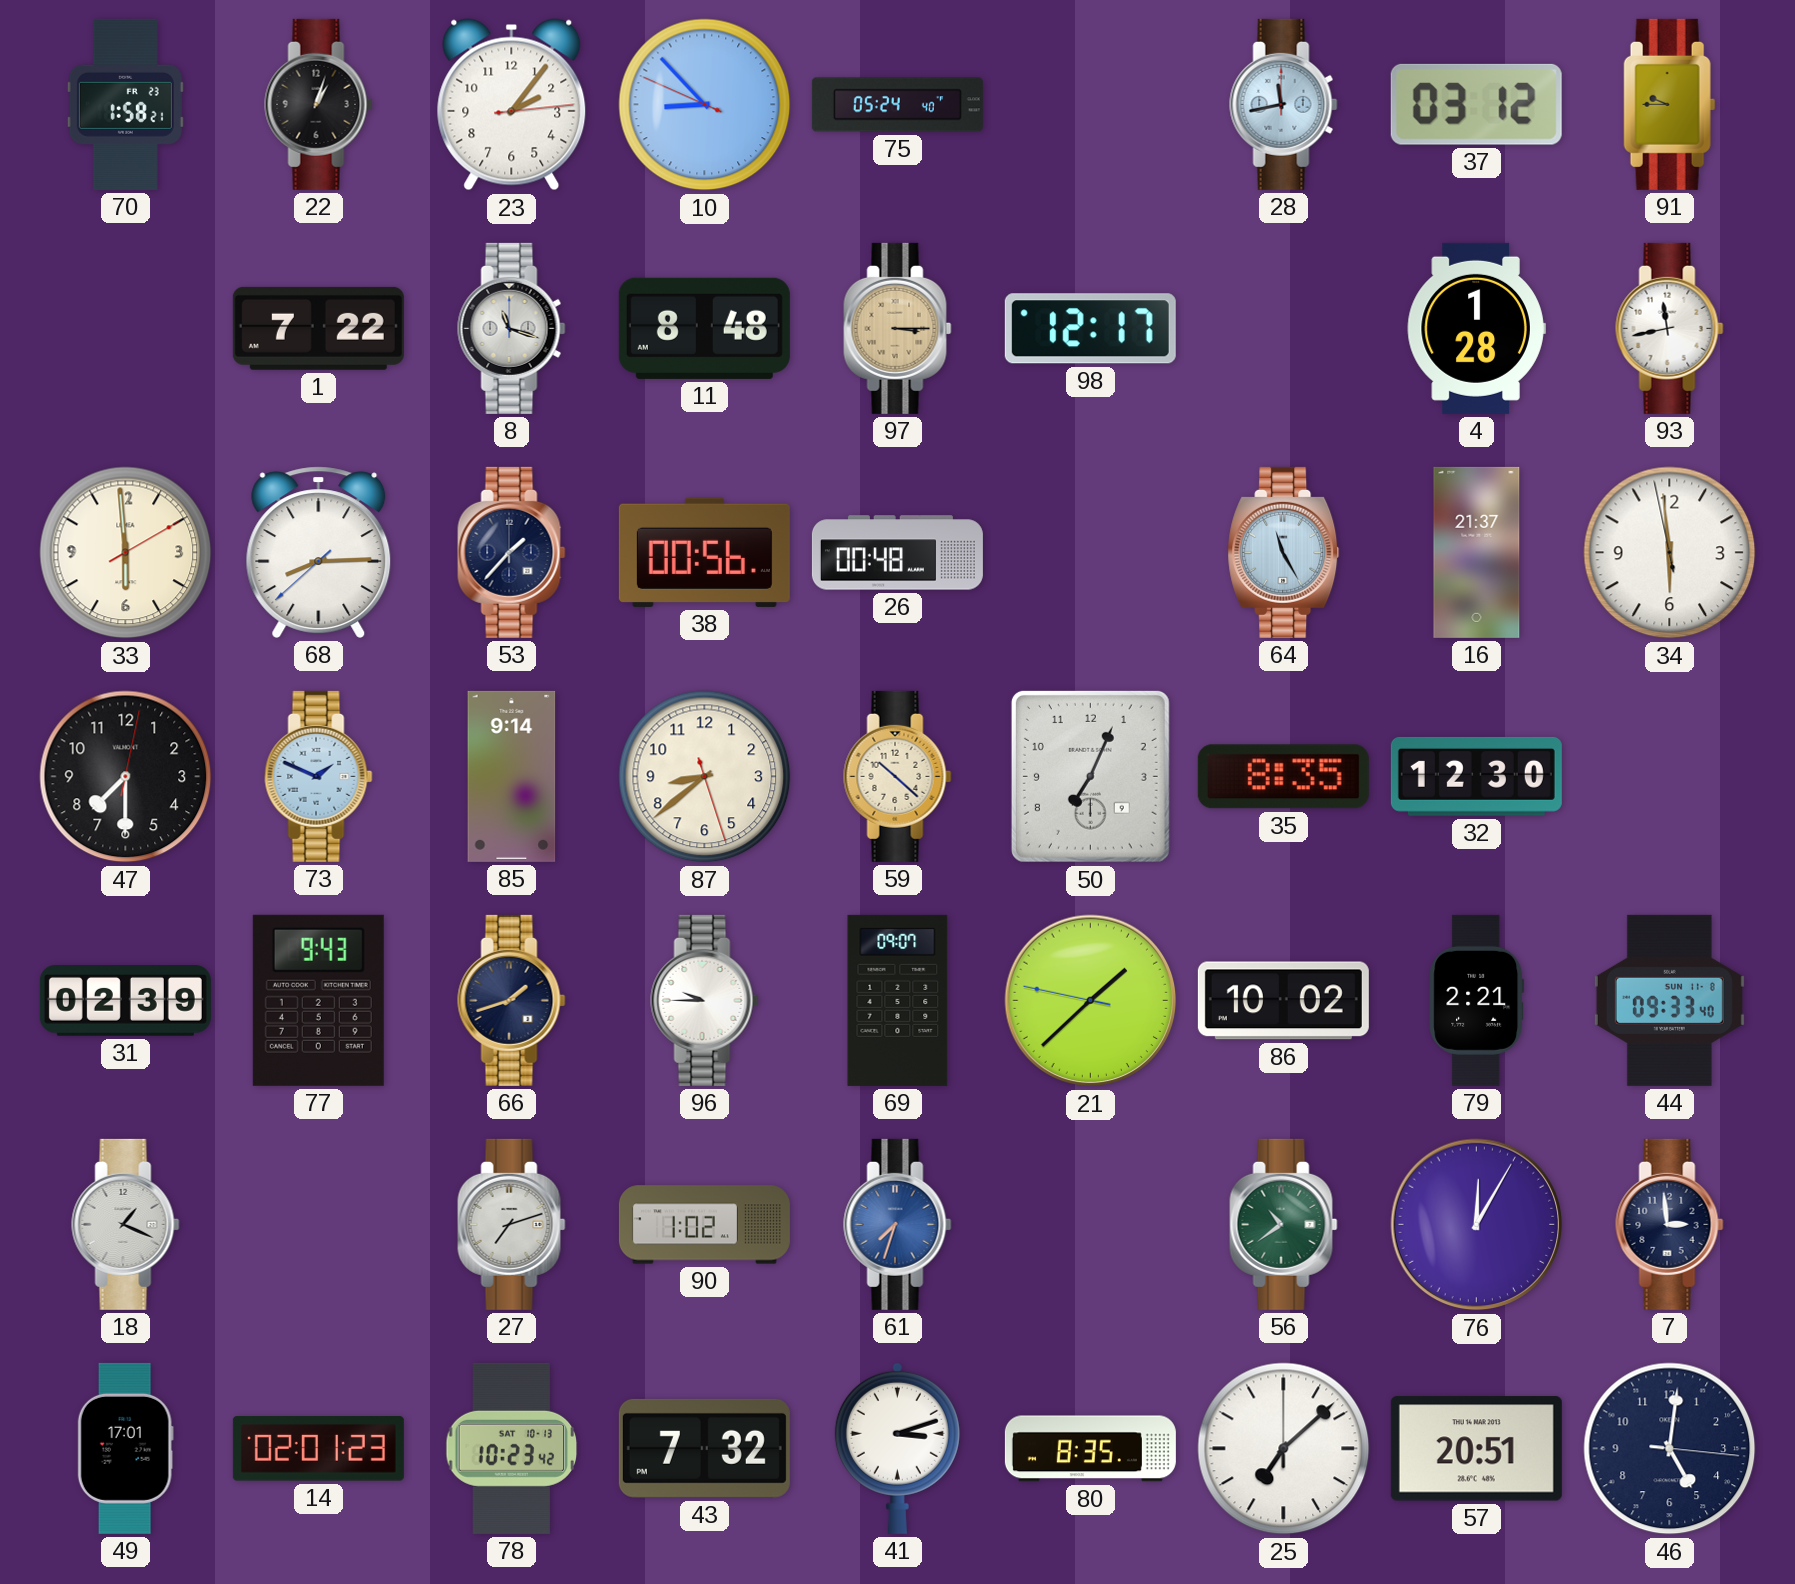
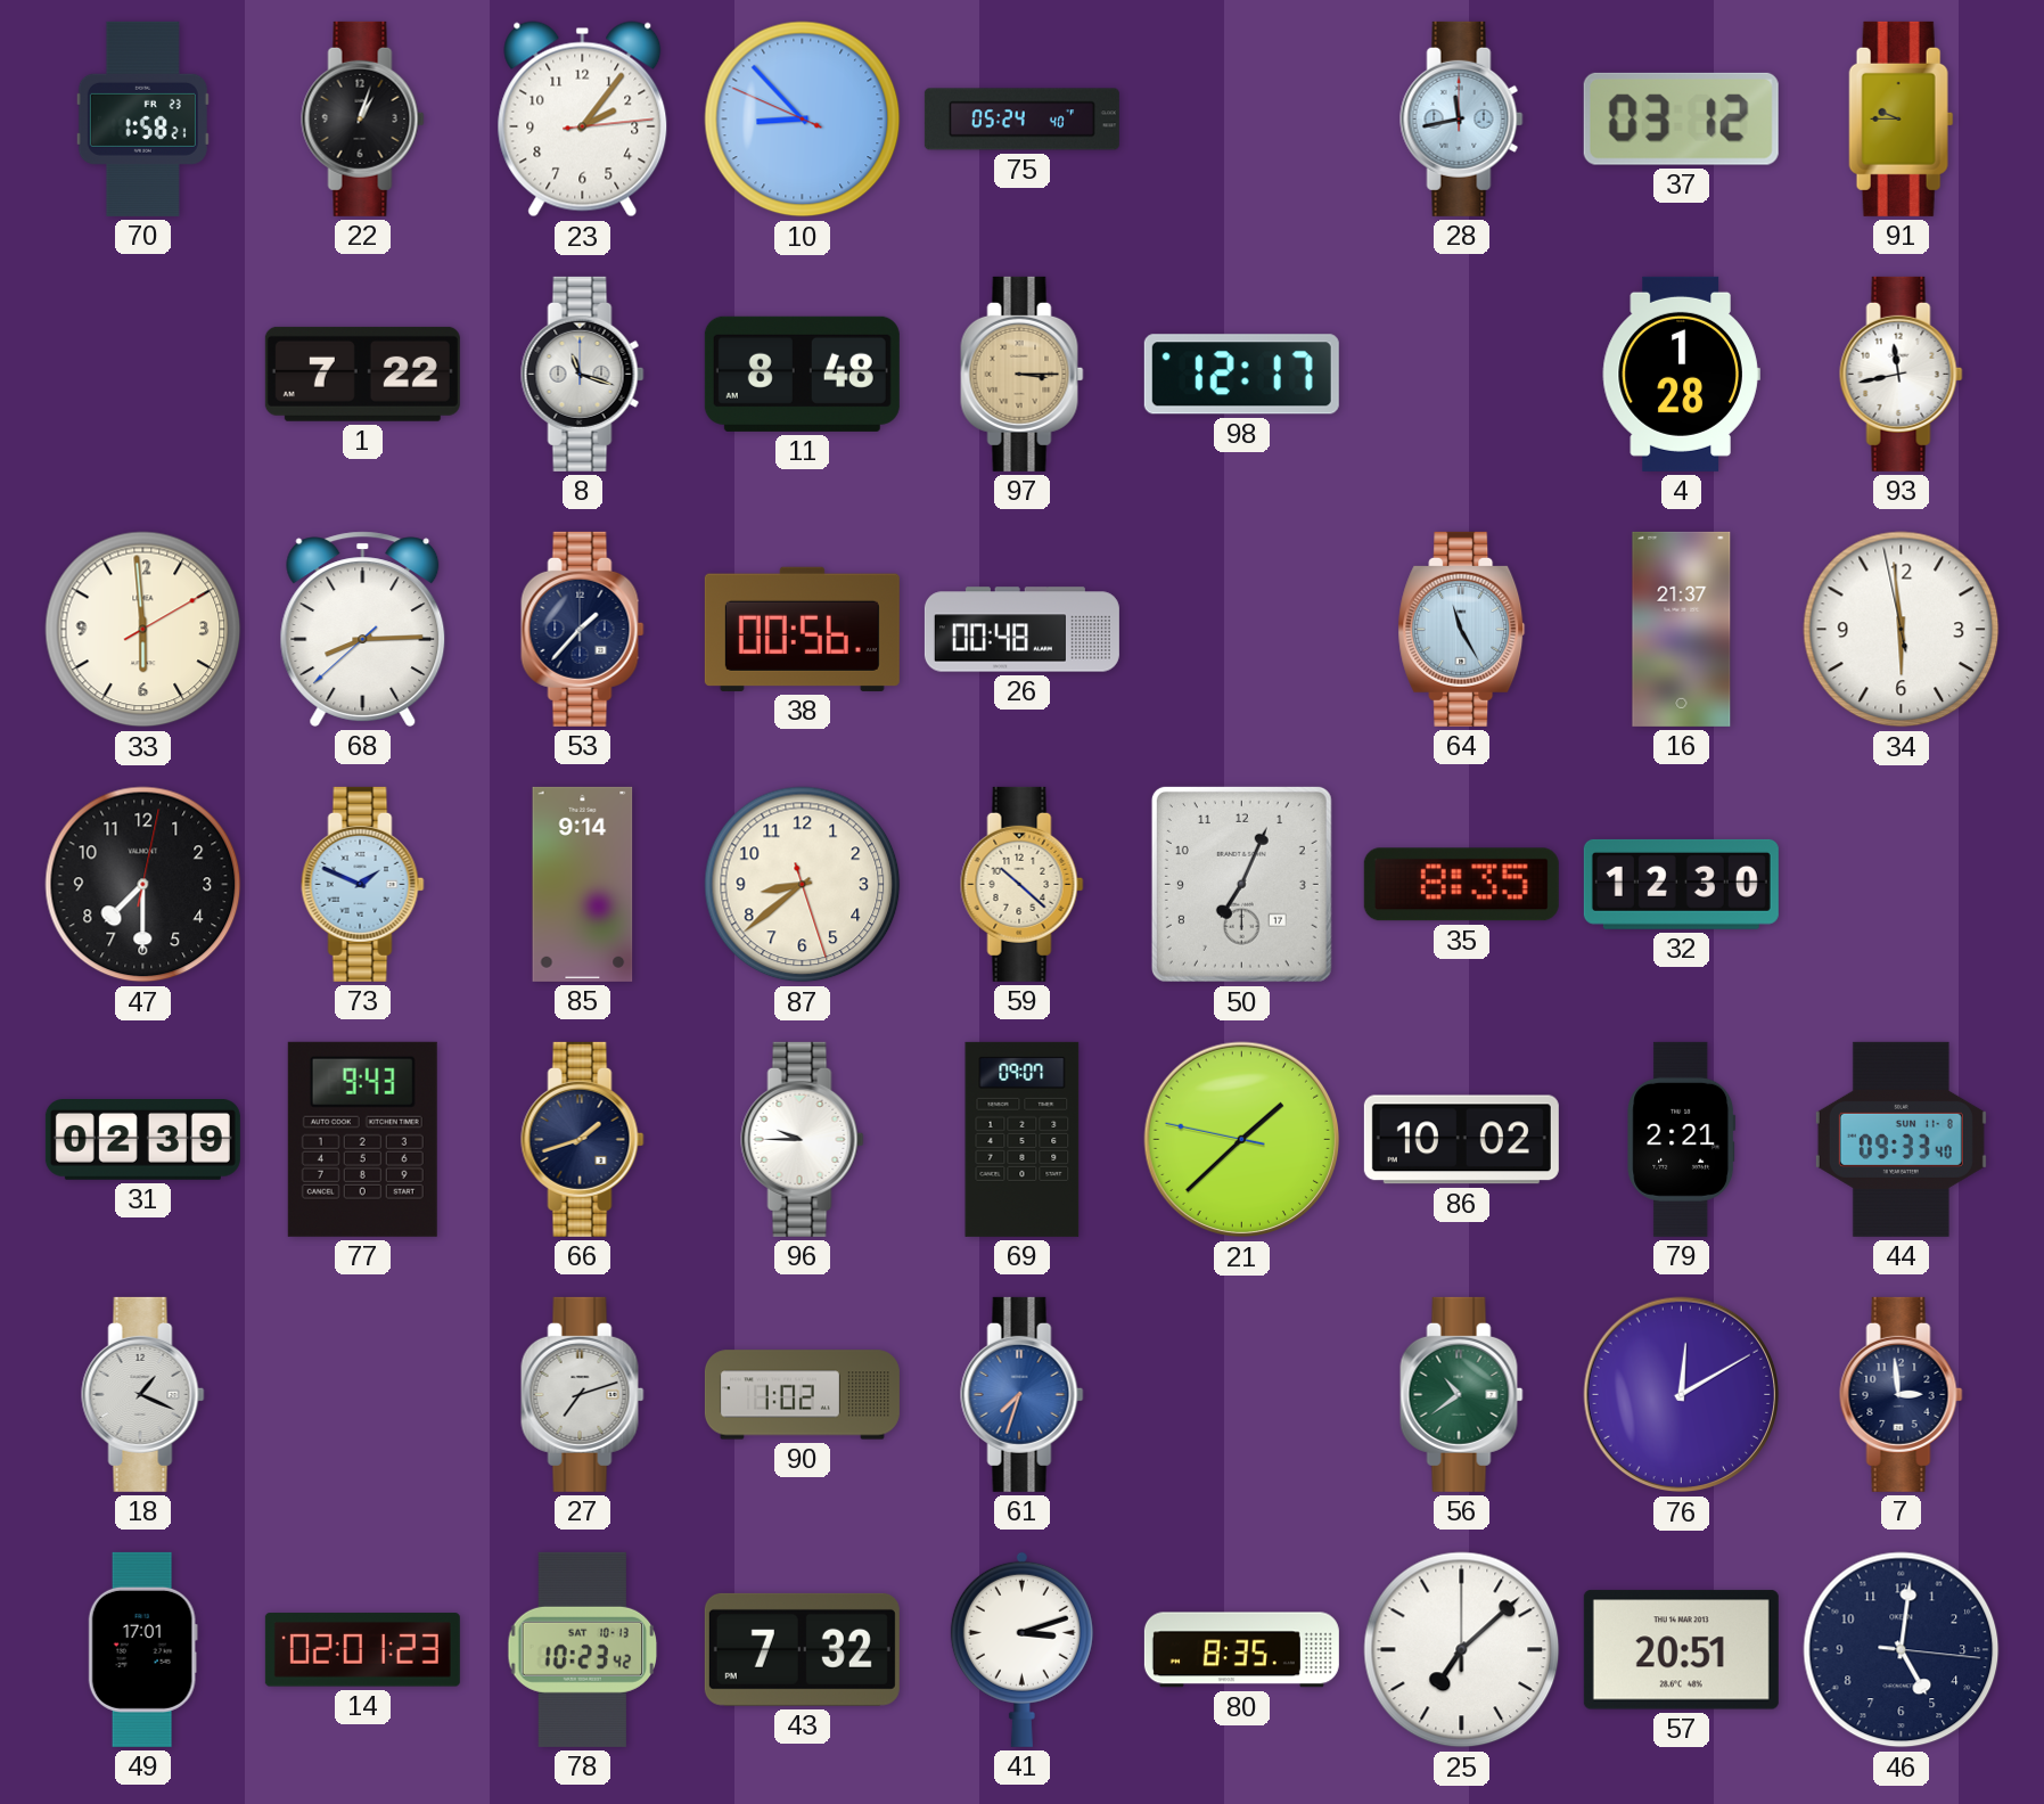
50 date: 9 -> 17 (1241, 884)
76: 12:05 -> 12:10 (1682, 1395)
